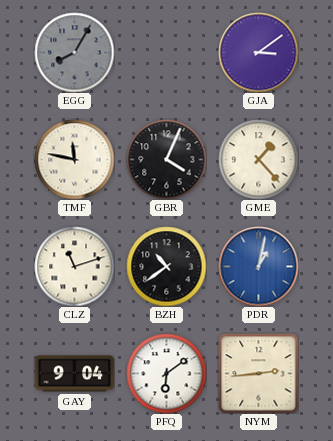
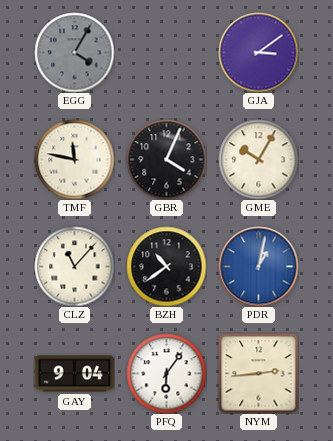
EGG: 8:05 -> 4:05 (74, 52)
GME: 1:23 -> 10:05 (258, 159)
CLZ: 11:12 -> 11:07 (74, 266)
PFQ: 6:09 -> 6:06 (166, 373)
